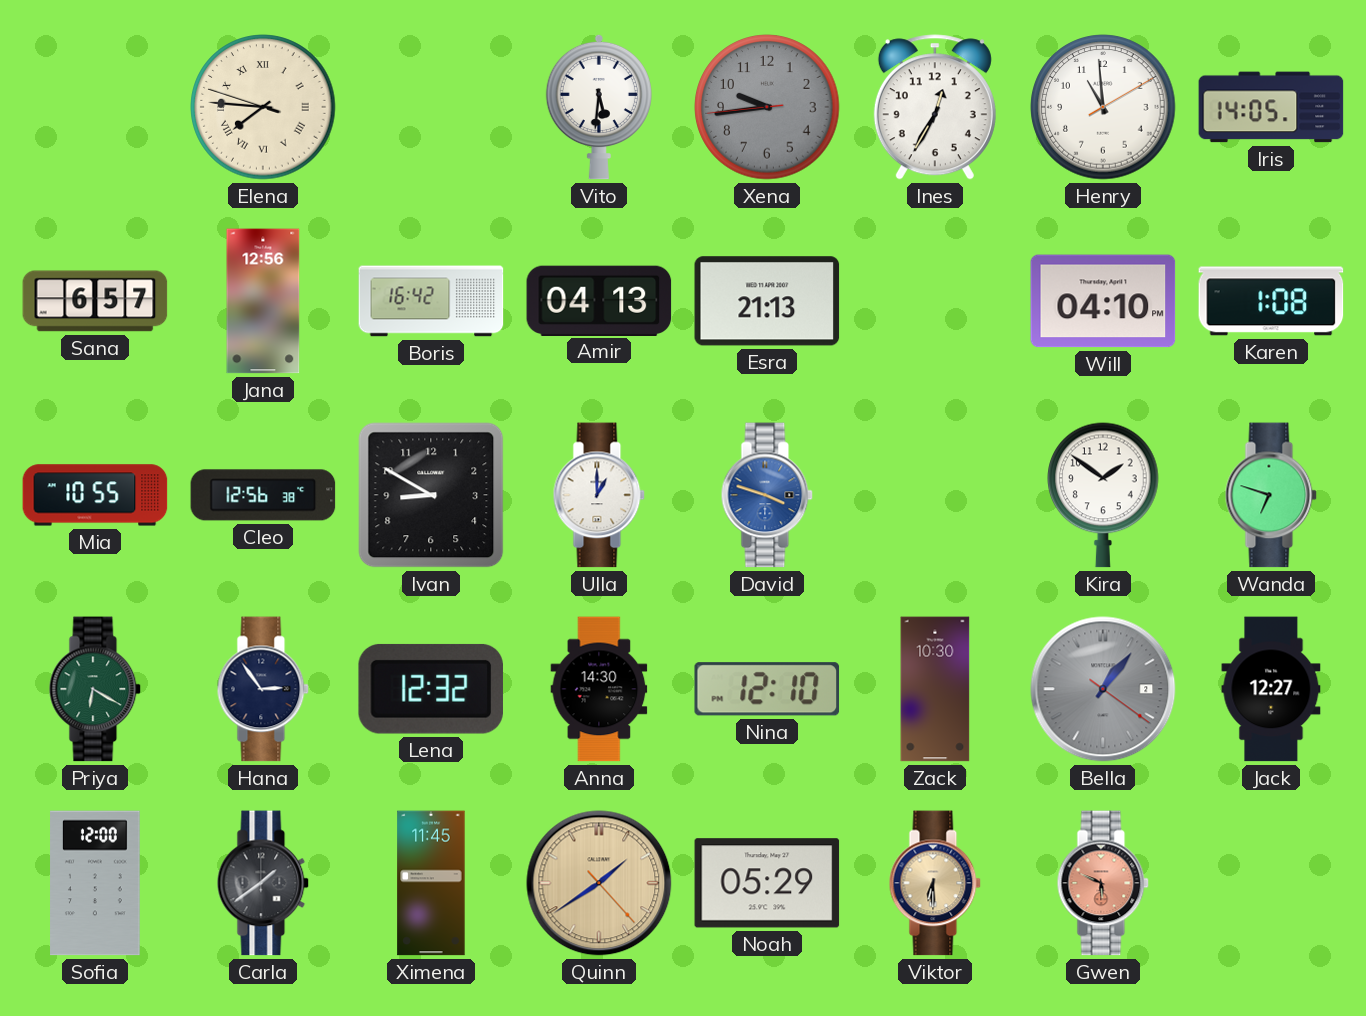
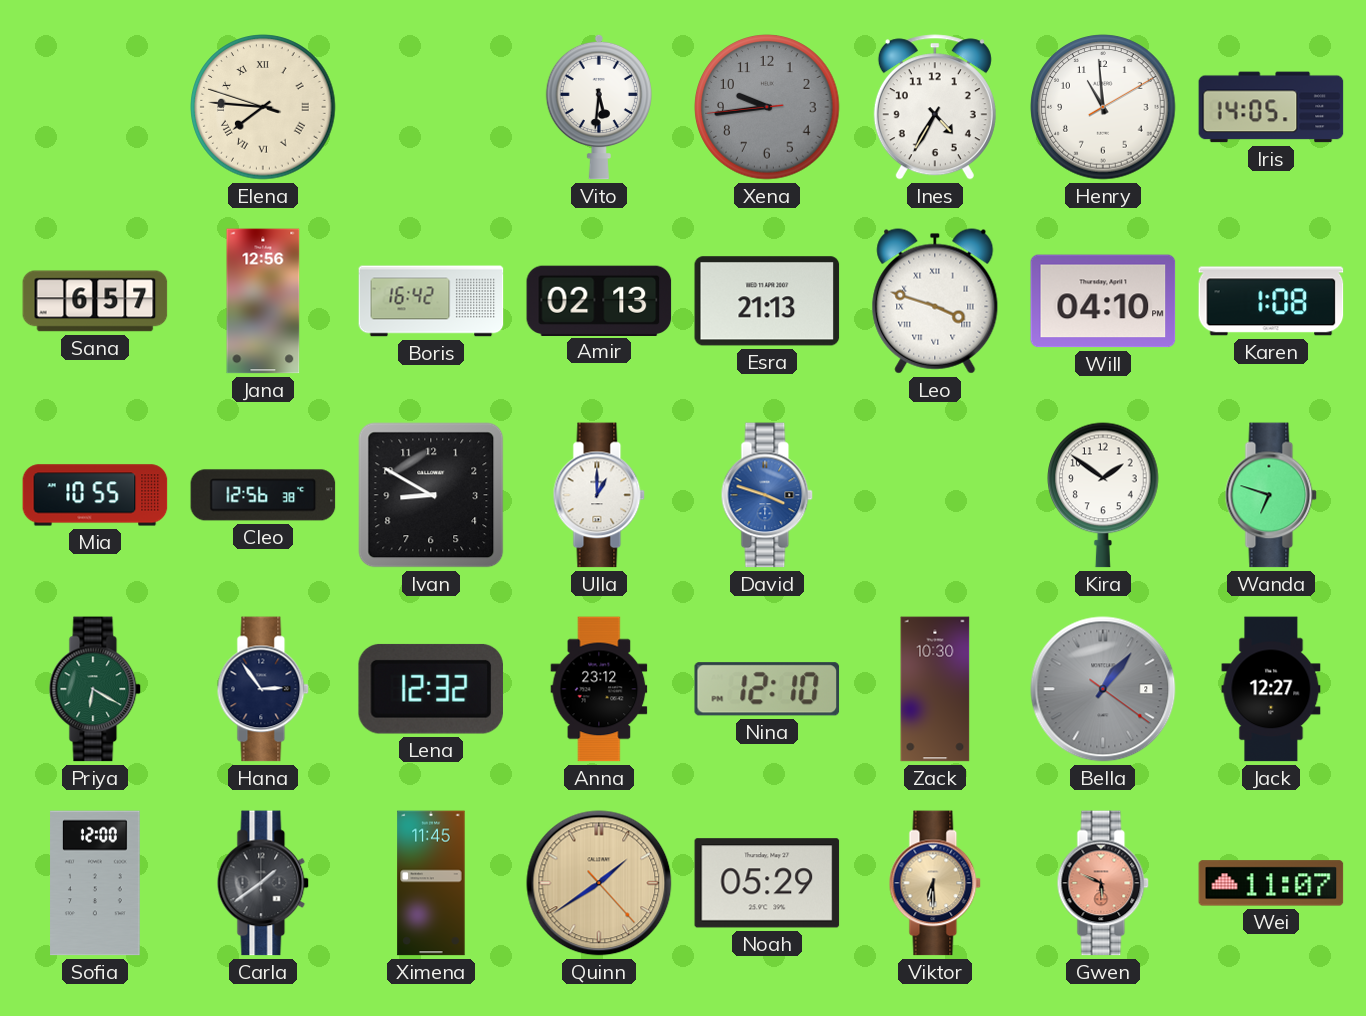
Ines: 12:35 -> 4:35 (935, 107)
Amir: 04:13 -> 02:13 (599, 300)
Leo: none -> 3:48 (935, 301)
Anna: 14:30 -> 23:12 (599, 689)
Wei: none -> 11:07 (1271, 883)
